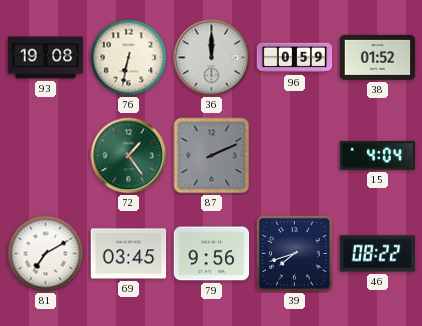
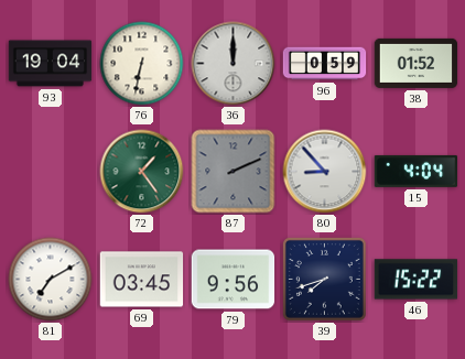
93: 19:08 -> 19:04 (51, 64)
80: none -> 8:53 (325, 172)
46: 08:22 -> 15:22 (417, 280)
